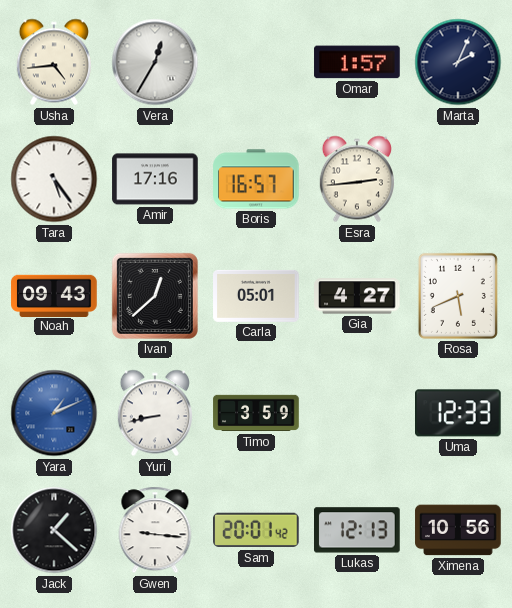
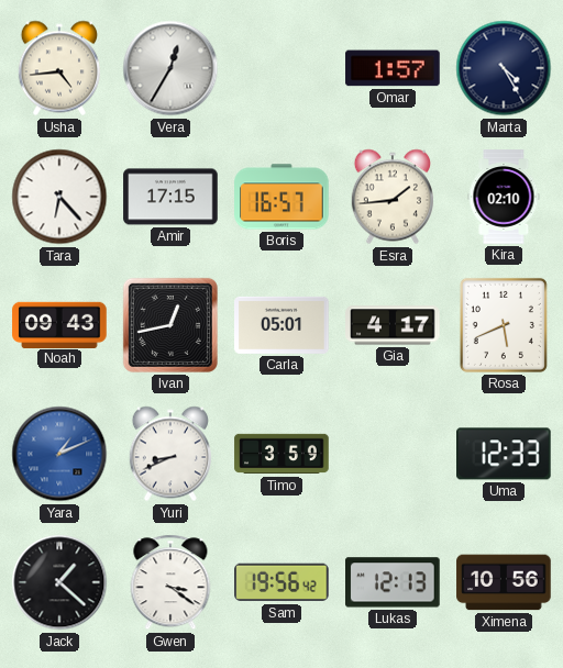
Marta: 2:04 -> 4:25 (504, 68)
Tara: 5:24 -> 6:23 (59, 197)
Amir: 17:16 -> 17:15 (170, 197)
Esra: 2:44 -> 1:44 (393, 197)
Kira: none -> 02:10 (504, 197)
Ivan: 12:38 -> 12:43 (170, 325)
Gia: 4:27 -> 4:17 (393, 325)
Yuri: 8:43 -> 8:41 (170, 454)
Gwen: 9:16 -> 3:21 (170, 582)
Sam: 20:01 -> 19:56 (283, 582)
